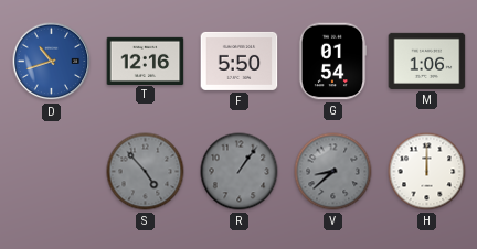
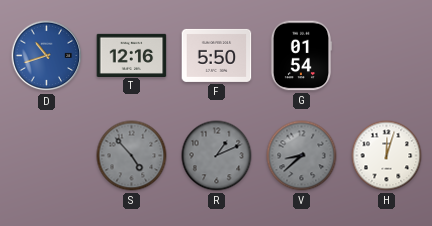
M: 1:06 -> none (427, 61)
R: 1:06 -> 1:11 (217, 156)
H: 12:00 -> 12:03 (387, 156)
